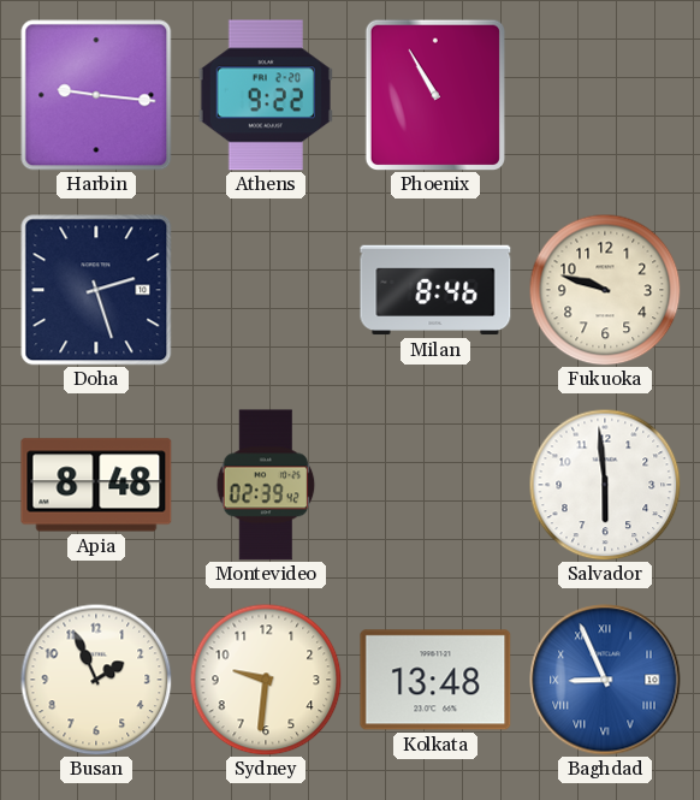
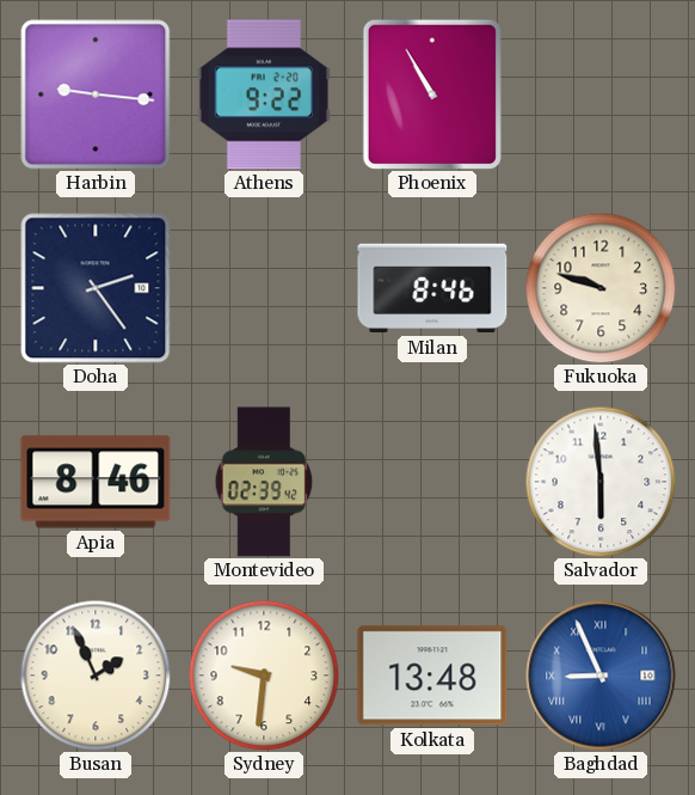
Doha: 2:27 -> 2:24 (96, 288)
Apia: 8:48 -> 8:46 (96, 482)
